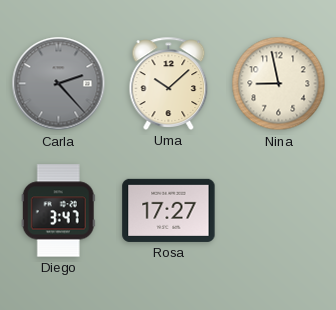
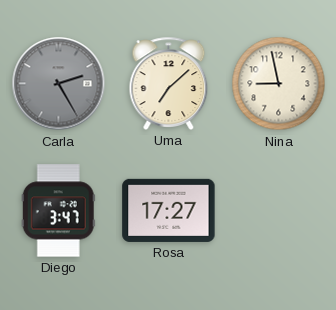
Carla: 2:23 -> 2:25 (59, 84)
Uma: 10:08 -> 7:08 (169, 83)
